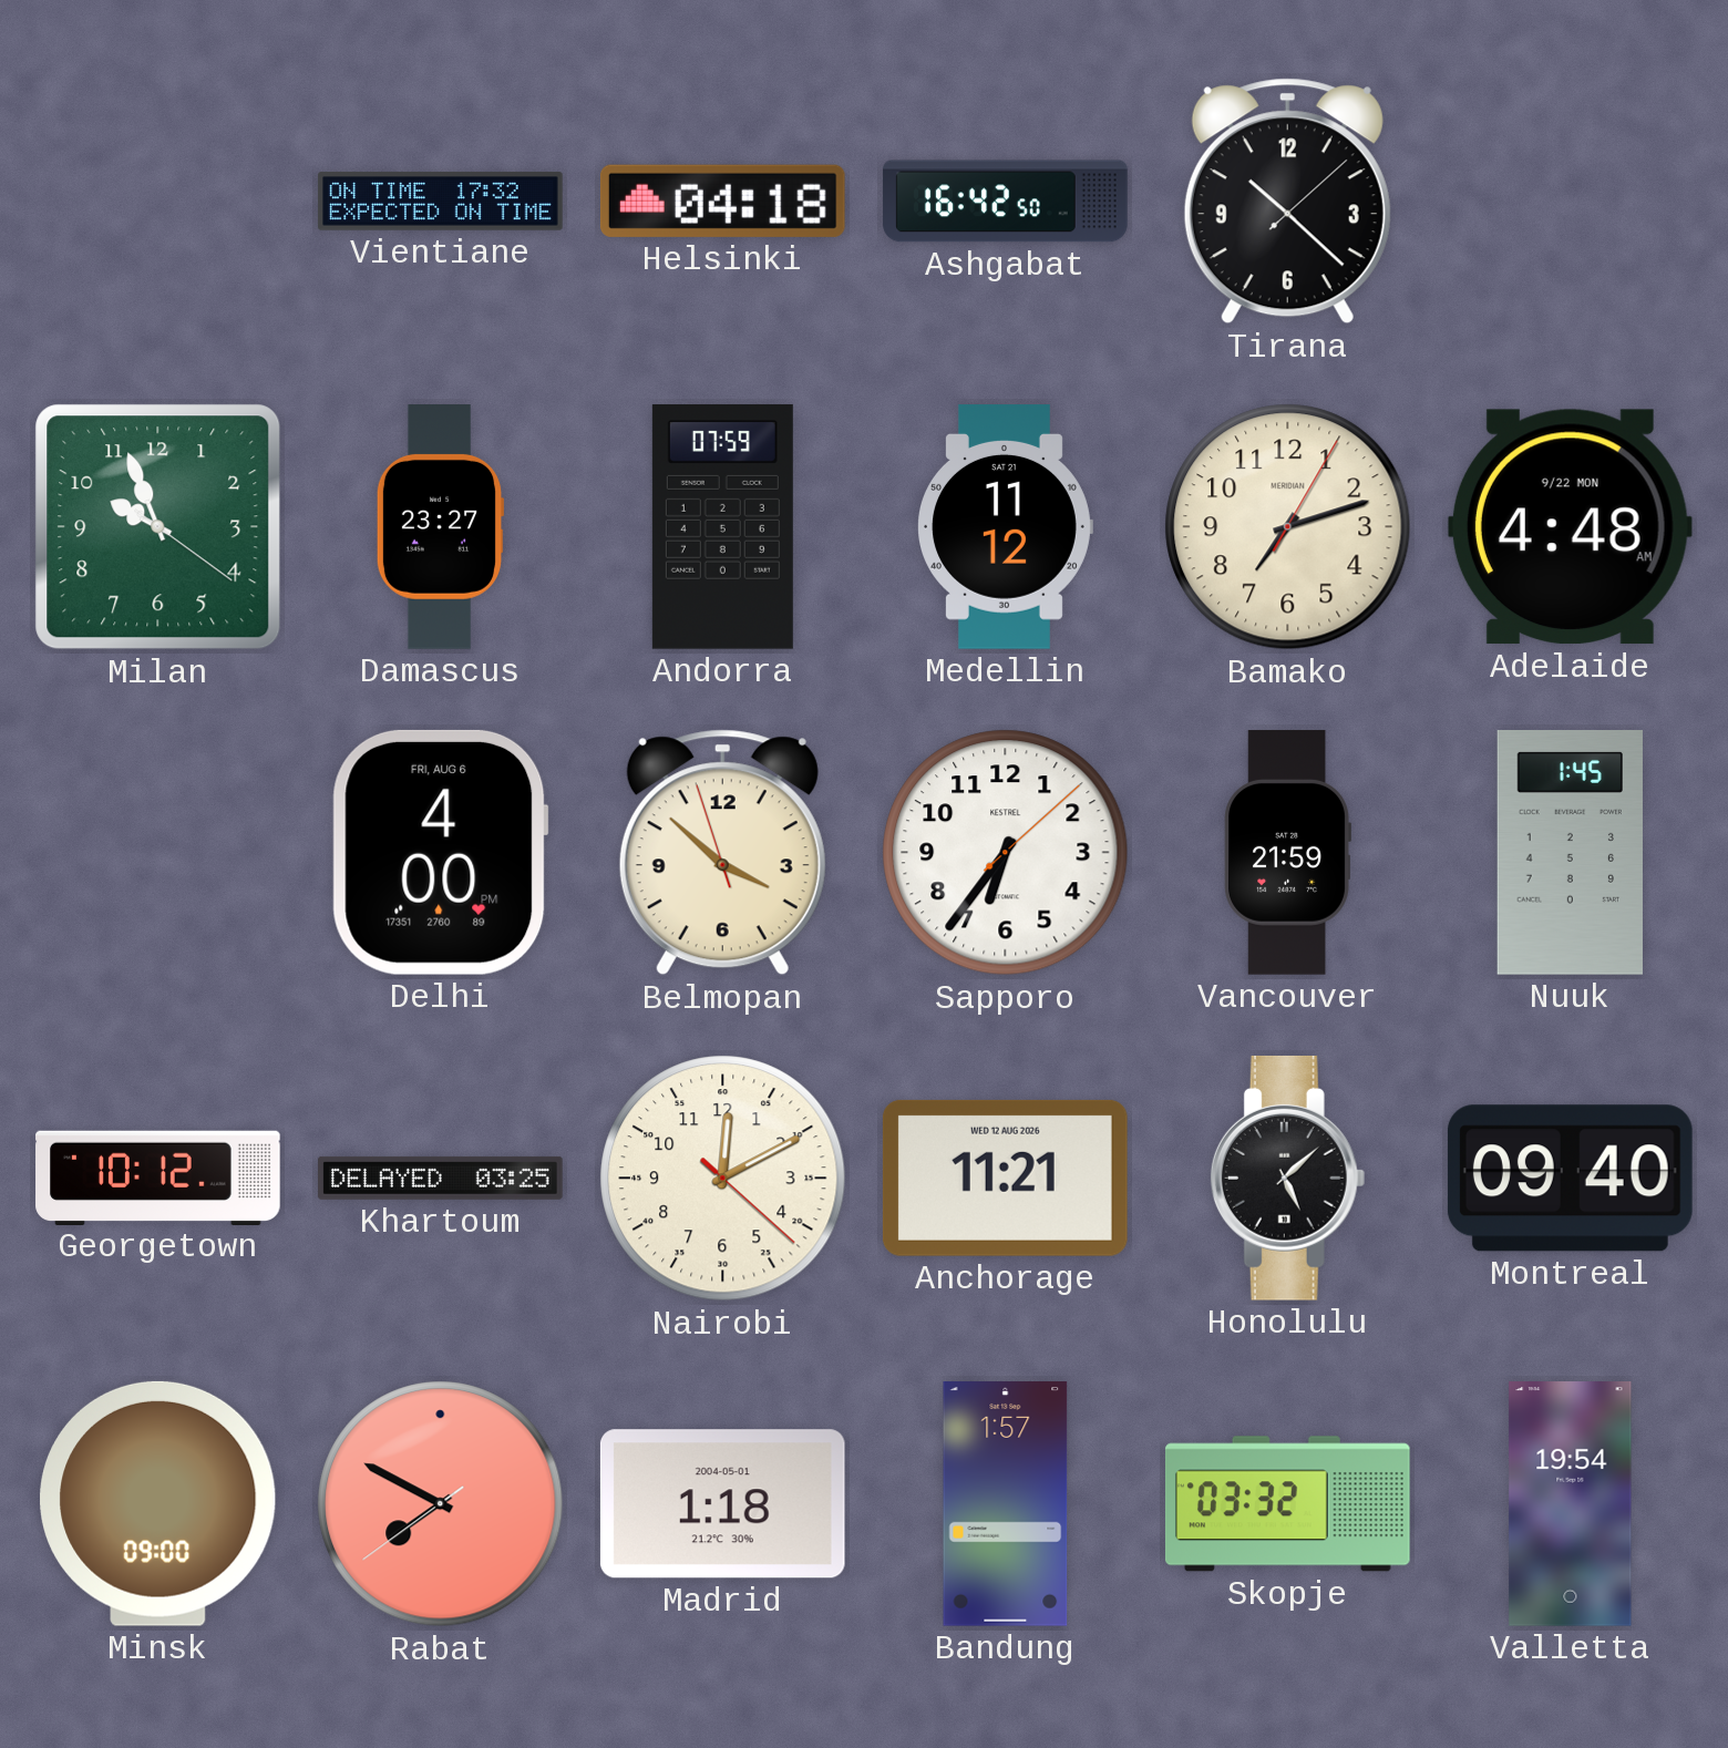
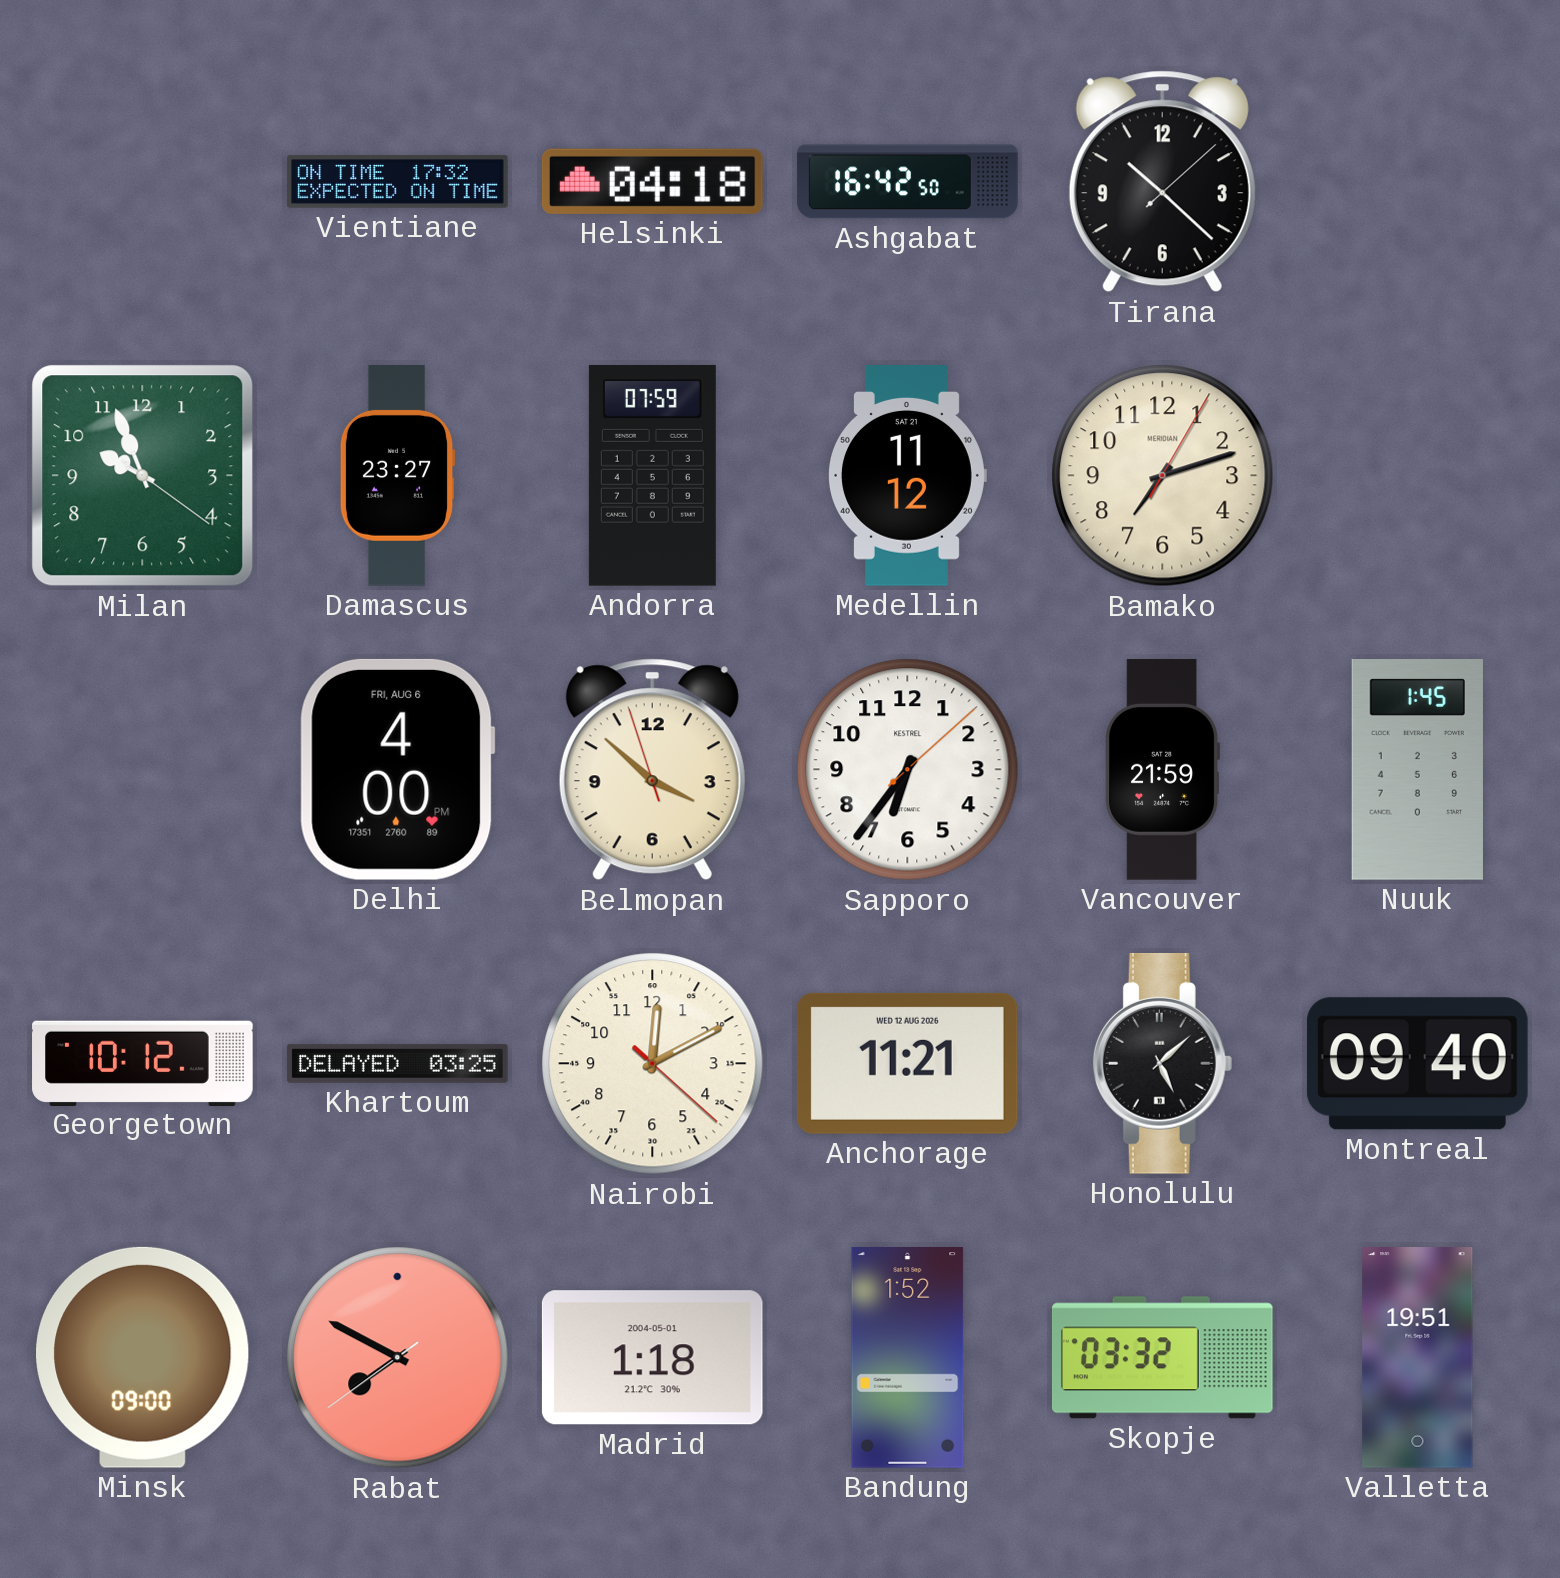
Adelaide: 4:48 -> none (1570, 527)
Bandung: 1:57 -> 1:52 (908, 1358)
Valletta: 19:54 -> 19:51 (1418, 1358)
